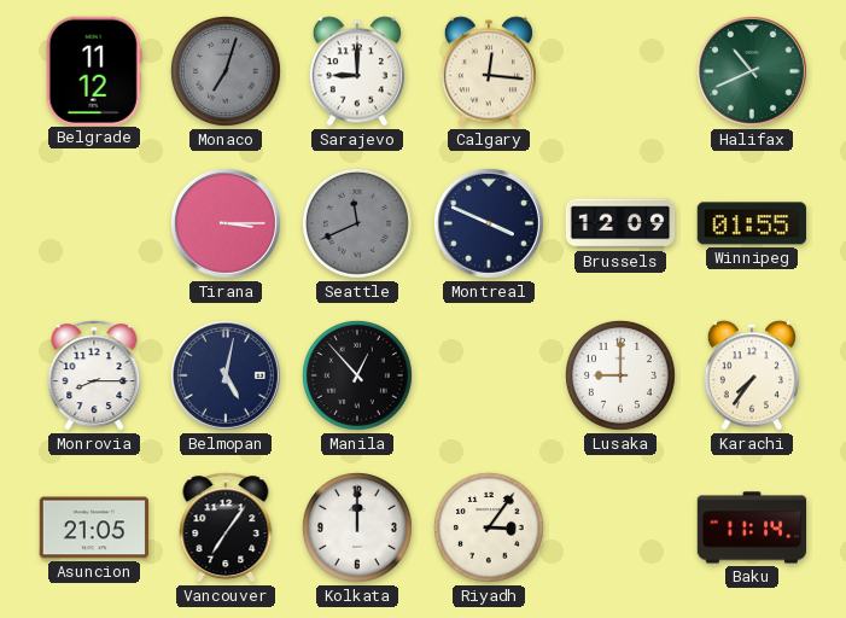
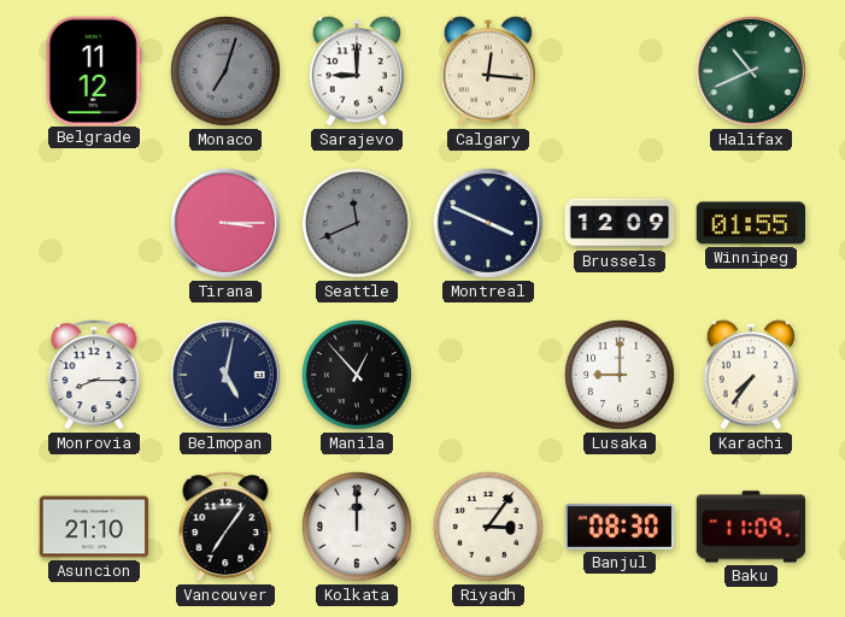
Asuncion: 21:05 -> 21:10 (94, 527)
Banjul: none -> 08:30 (618, 527)
Baku: 11:14 -> 11:09 (751, 527)
